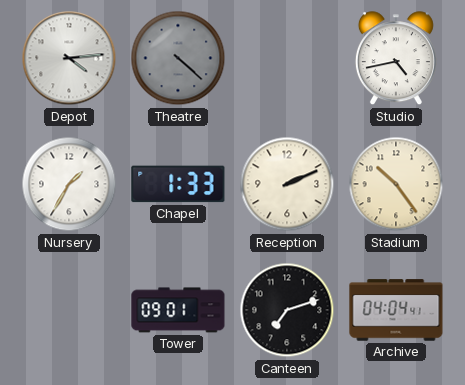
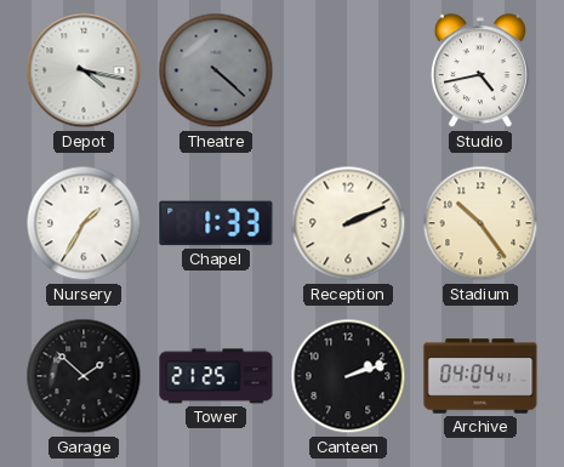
Depot: 4:14 -> 4:17 (84, 70)
Garage: none -> 1:52 (84, 376)
Tower: 09:01 -> 21:25 (216, 376)
Canteen: 7:12 -> 2:12 (348, 376)
